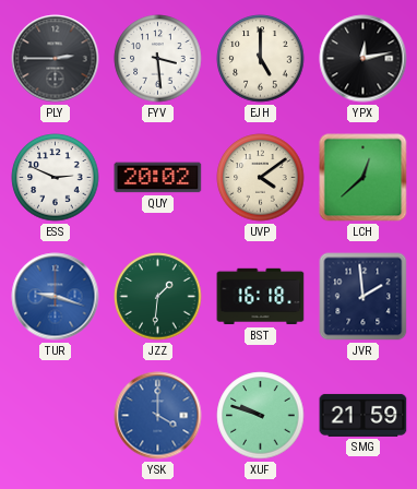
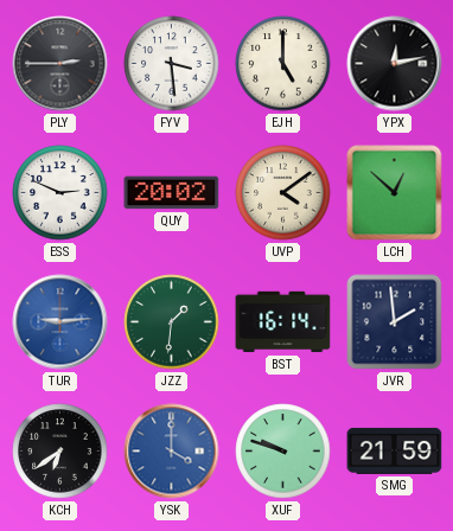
LCH: 12:38 -> 12:52 (395, 193)
TUR: 9:18 -> 9:14 (60, 322)
BST: 16:18 -> 16:14 (283, 322)
KCH: none -> 6:39 (60, 452)
